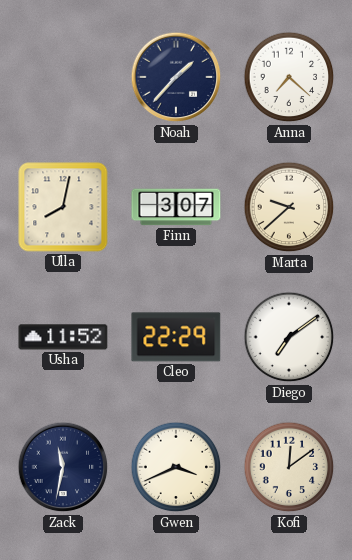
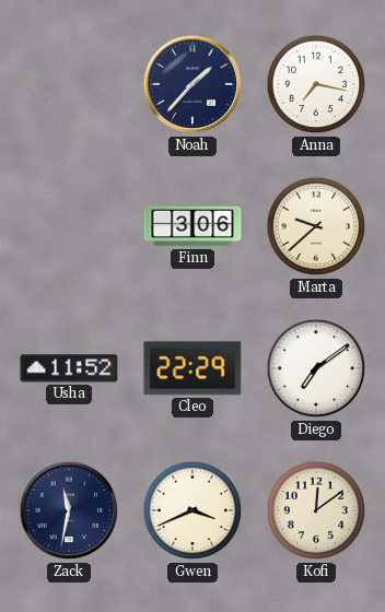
Anna: 7:22 -> 7:17 (316, 84)
Ulla: 8:02 -> none (63, 207)
Finn: 3:07 -> 3:06 (192, 226)
